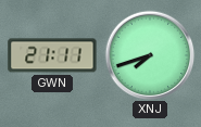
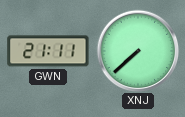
XNJ: 7:42 -> 7:38 (138, 51)
